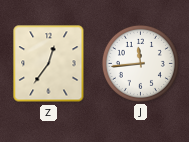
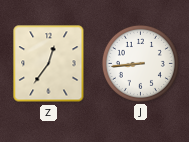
J: 11:44 -> 8:44 (140, 63)
